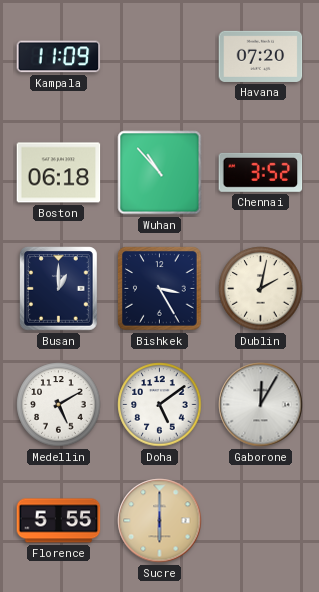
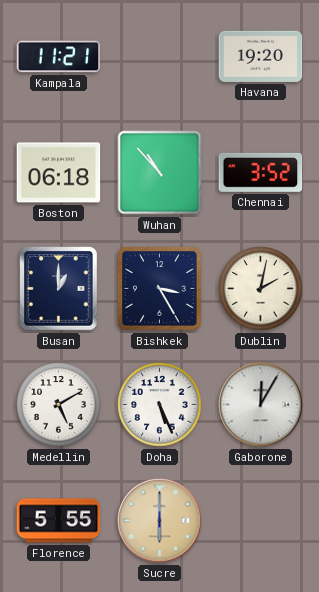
Kampala: 11:09 -> 11:21 (59, 57)
Havana: 07:20 -> 19:20 (261, 56)
Doha: 5:09 -> 5:26 (160, 405)
